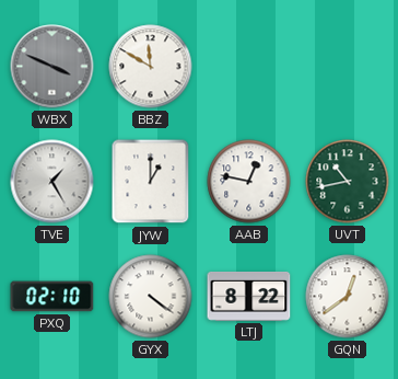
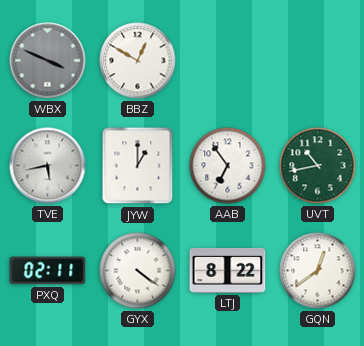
BBZ: 11:50 -> 12:50 (138, 61)
TVE: 1:25 -> 5:43 (48, 166)
AAB: 12:47 -> 6:54 (228, 166)
PXQ: 02:10 -> 02:11 (48, 271)
